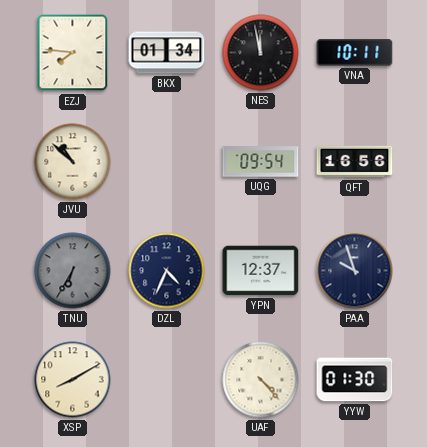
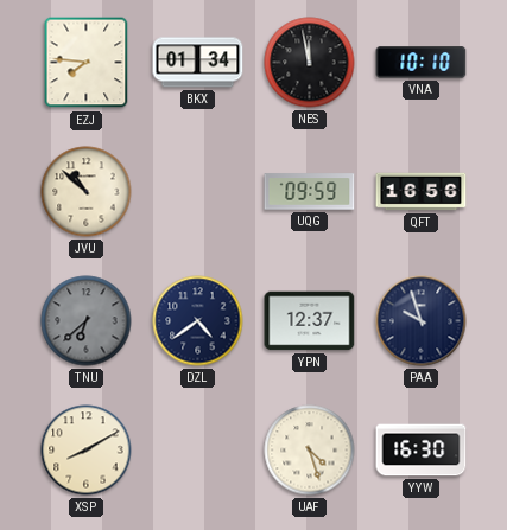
VNA: 10:11 -> 10:10 (422, 63)
UQG: 09:54 -> 09:59 (310, 192)
TNU: 6:35 -> 6:38 (87, 321)
DZL: 4:34 -> 4:39 (198, 321)
UAF: 4:23 -> 4:27 (310, 451)
YYW: 01:30 -> 16:30 (422, 451)
